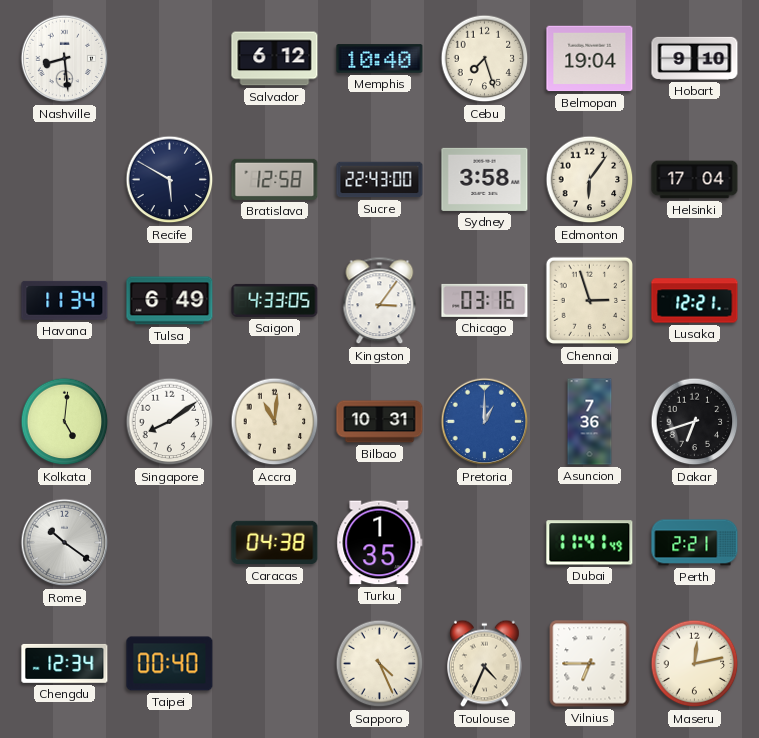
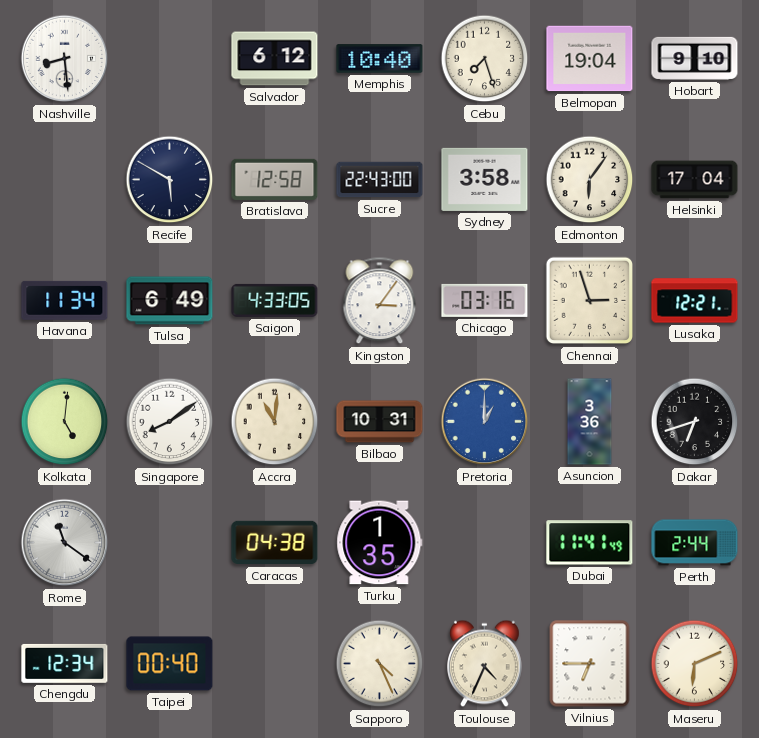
Asuncion: 7:36 -> 3:36 (590, 422)
Rome: 10:21 -> 11:21 (65, 543)
Perth: 2:21 -> 2:44 (695, 543)
Maseru: 12:13 -> 6:11 (695, 664)
